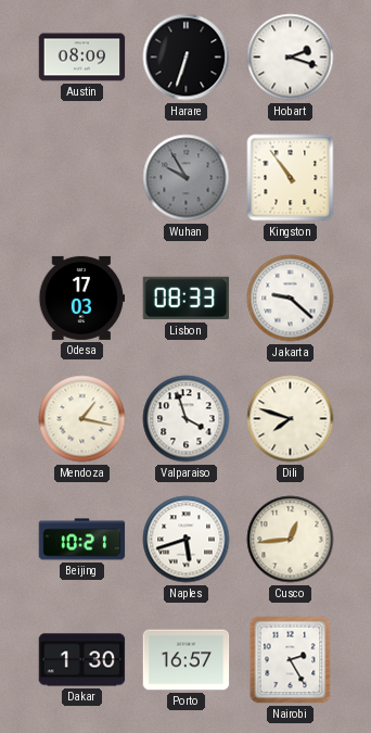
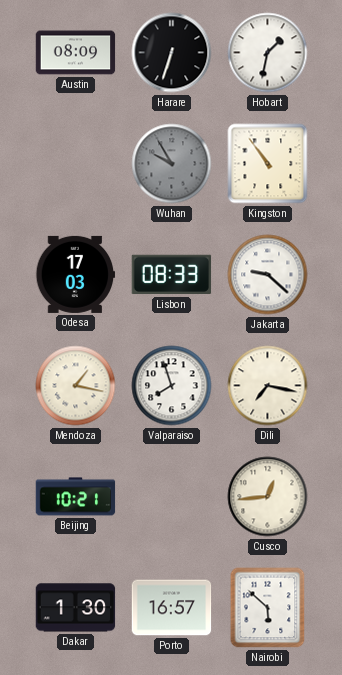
Hobart: 2:18 -> 1:32 (268, 53)
Valparaiso: 3:57 -> 7:57 (172, 386)
Dili: 7:48 -> 7:17 (268, 386)
Naples: 5:42 -> none (187, 540)
Nairobi: 2:25 -> 5:52 (268, 608)
